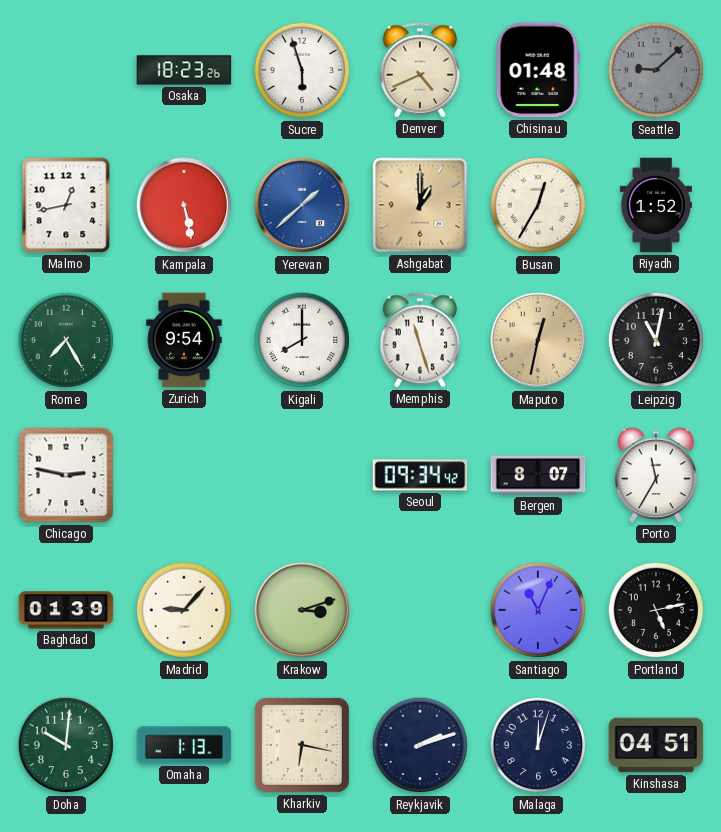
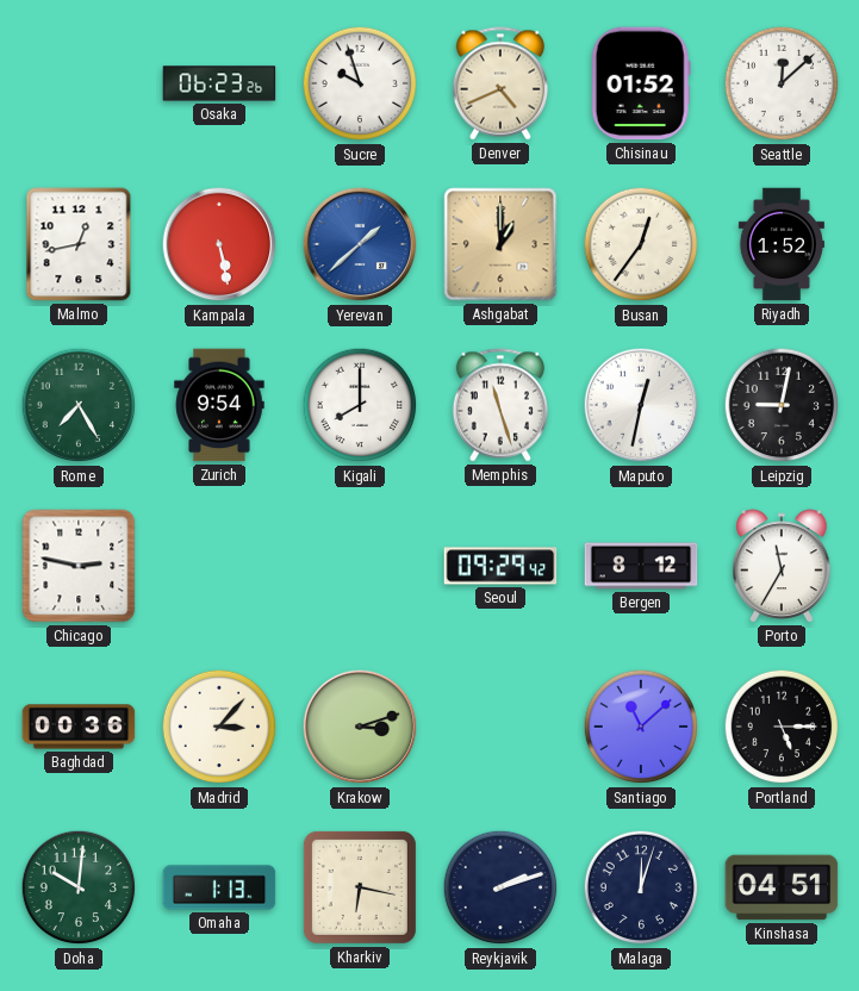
Osaka: 18:23 -> 06:23 (219, 83)
Sucre: 5:57 -> 9:57 (360, 83)
Chisinau: 01:48 -> 01:52 (641, 83)
Seattle: 9:08 -> 12:08 (782, 83)
Seattle dial: grey -> white (782, 83)
Busan: 12:35 -> 12:36 (641, 244)
Maputo dial: champagne -> white (641, 405)
Leipzig: 11:02 -> 9:02 (782, 405)
Seoul: 09:34 -> 09:29 (500, 566)
Bergen: 8:07 -> 8:12 (641, 566)
Baghdad: 01:39 -> 00:36 (79, 727)
Madrid: 9:07 -> 3:07 (219, 727)
Santiago: 11:04 -> 11:08 (641, 727)
Portland: 5:13 -> 5:15 (782, 727)
